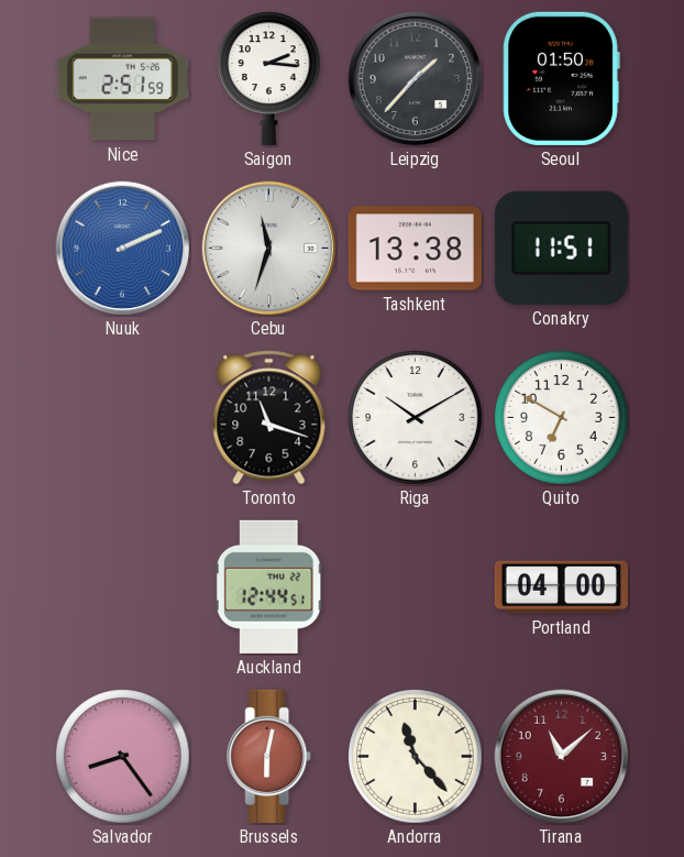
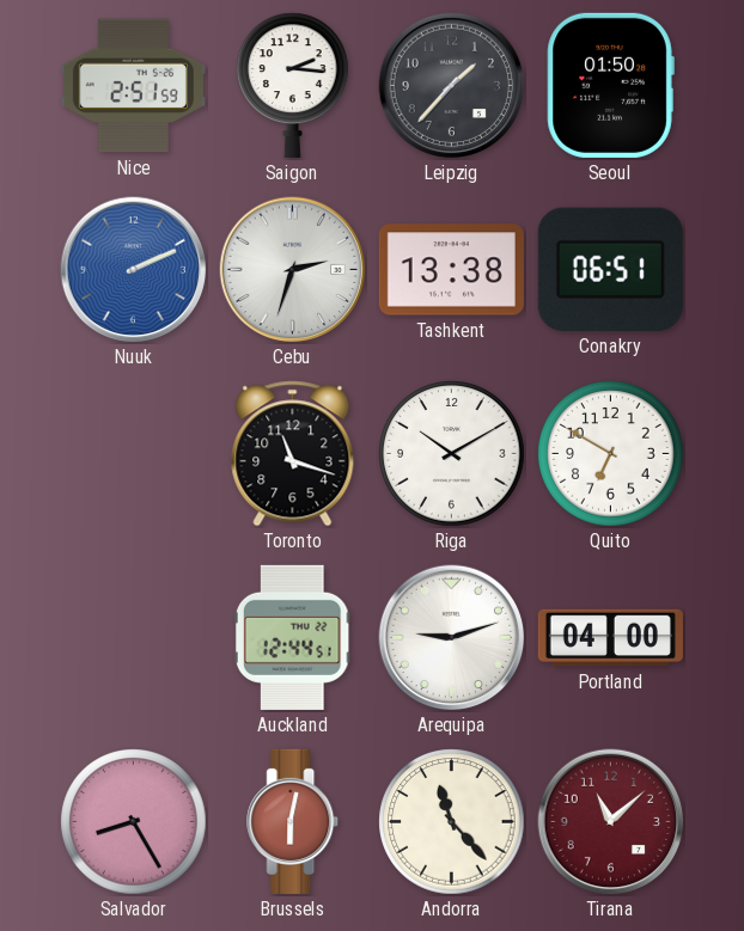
Cebu: 11:33 -> 2:33 (293, 270)
Conakry: 11:51 -> 06:51 (610, 269)
Arequipa: none -> 9:12 (452, 638)
Salvador: 8:24 -> 8:25 (134, 822)
